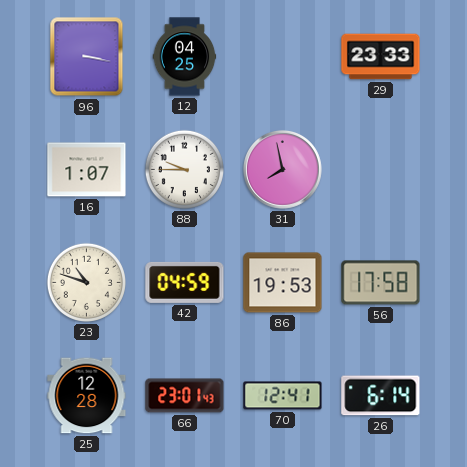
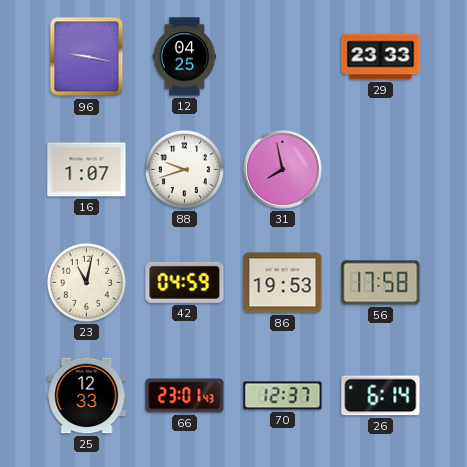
96: 3:17 -> 9:17 (87, 57)
88: 9:45 -> 9:42 (184, 169)
23: 10:48 -> 11:02 (86, 282)
25: 12:28 -> 12:33 (87, 396)
70: 12:41 -> 12:37 (283, 396)
